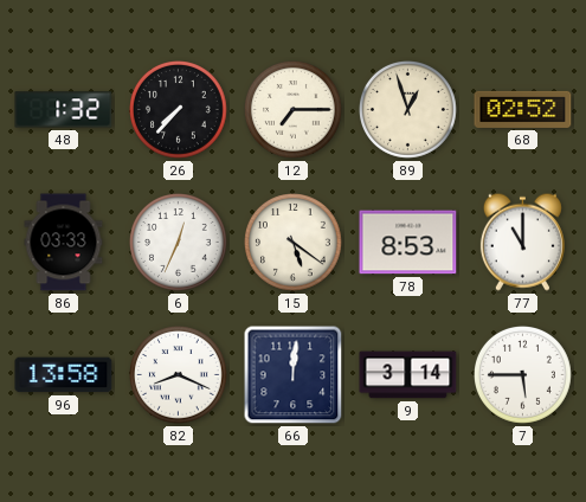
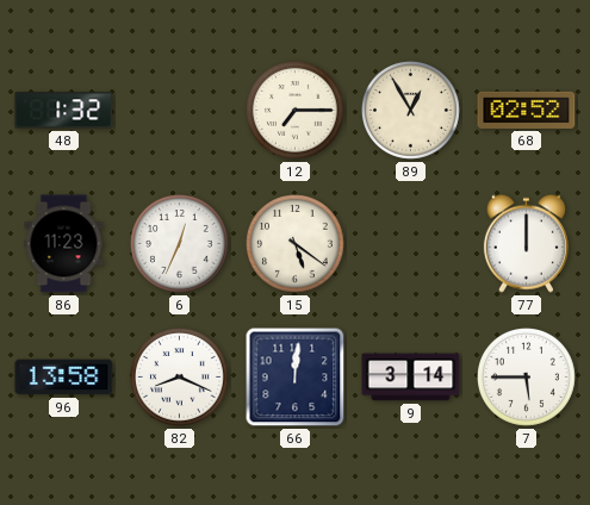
26: 7:37 -> none (179, 110)
89: 12:57 -> 12:55 (411, 111)
86: 03:33 -> 11:23 (64, 244)
78: 8:53 -> none (408, 243)
77: 11:00 -> 12:00 (526, 243)
